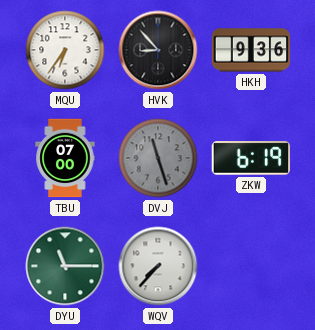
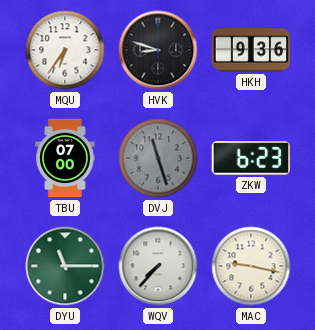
HVK: 8:53 -> 8:48 (158, 50)
ZKW: 6:19 -> 6:23 (251, 158)
MAC: none -> 9:17 (251, 266)
